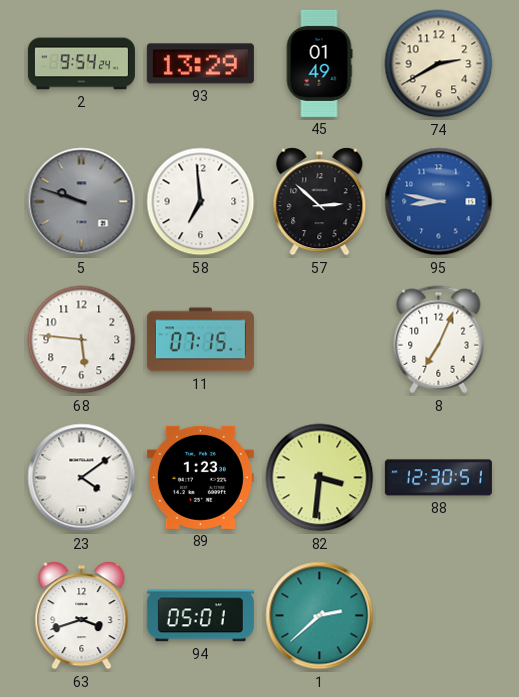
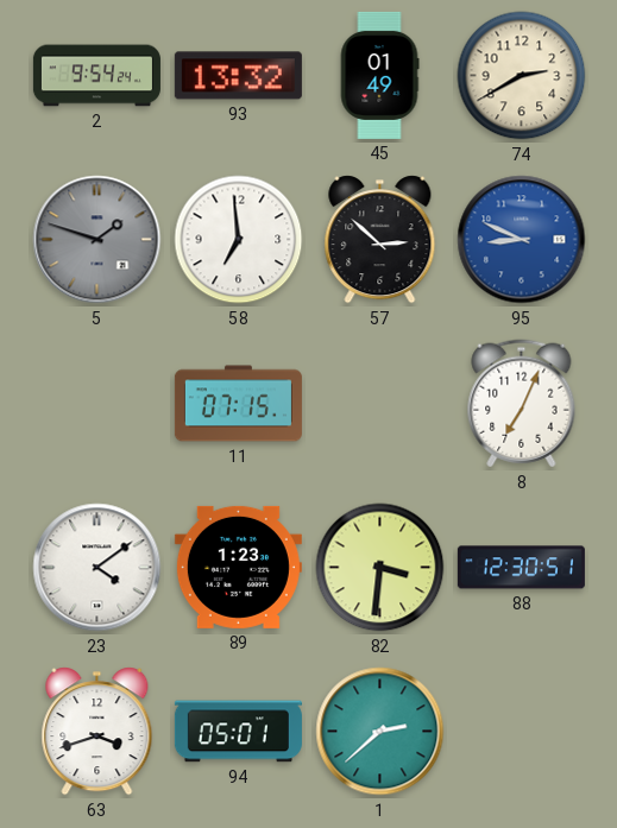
93: 13:29 -> 13:32 (238, 76)
5: 9:48 -> 1:48 (97, 240)
95: 8:47 -> 8:49 (522, 240)
68: 5:46 -> none (82, 340)
